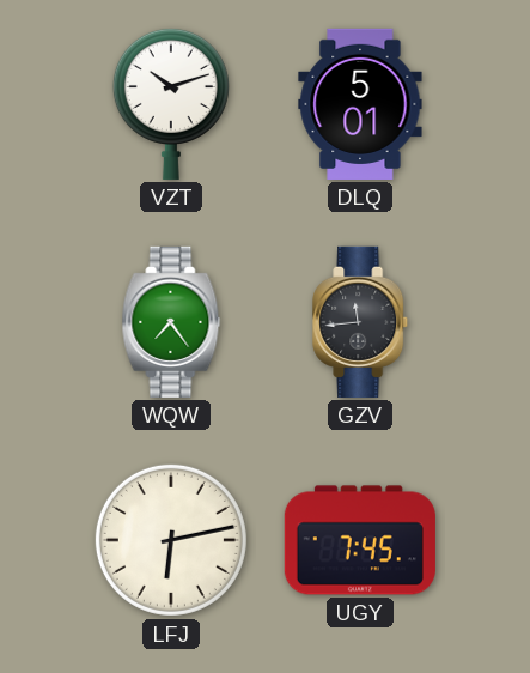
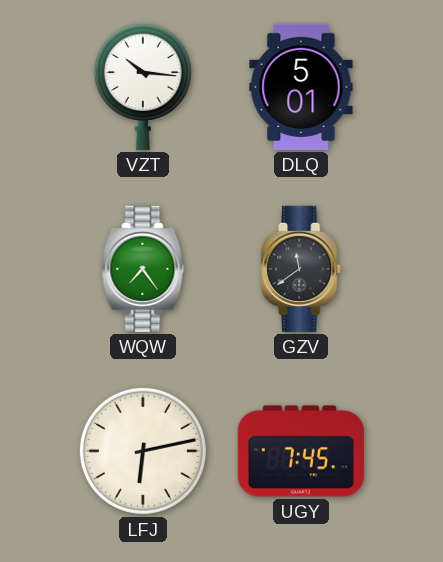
VZT: 10:12 -> 10:16 (143, 86)
GZV: 11:44 -> 11:39 (302, 269)
